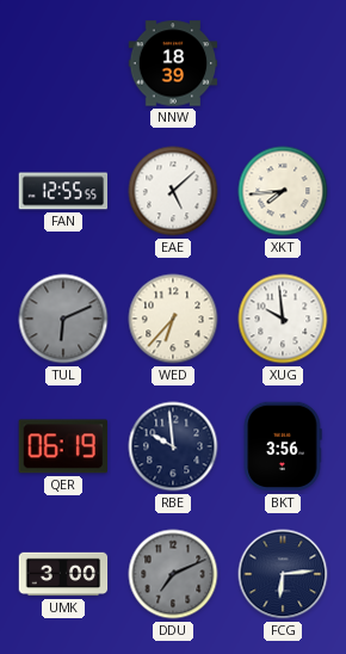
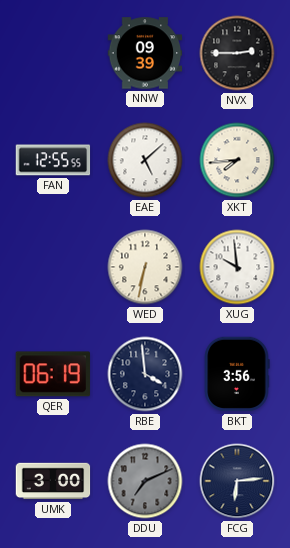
NNW: 18:39 -> 09:39 (145, 53)
NVX: none -> 2:45 (237, 53)
TUL: 6:11 -> none (63, 319)
WED: 6:37 -> 6:32 (145, 267)
RBE: 9:59 -> 3:59 (145, 374)
